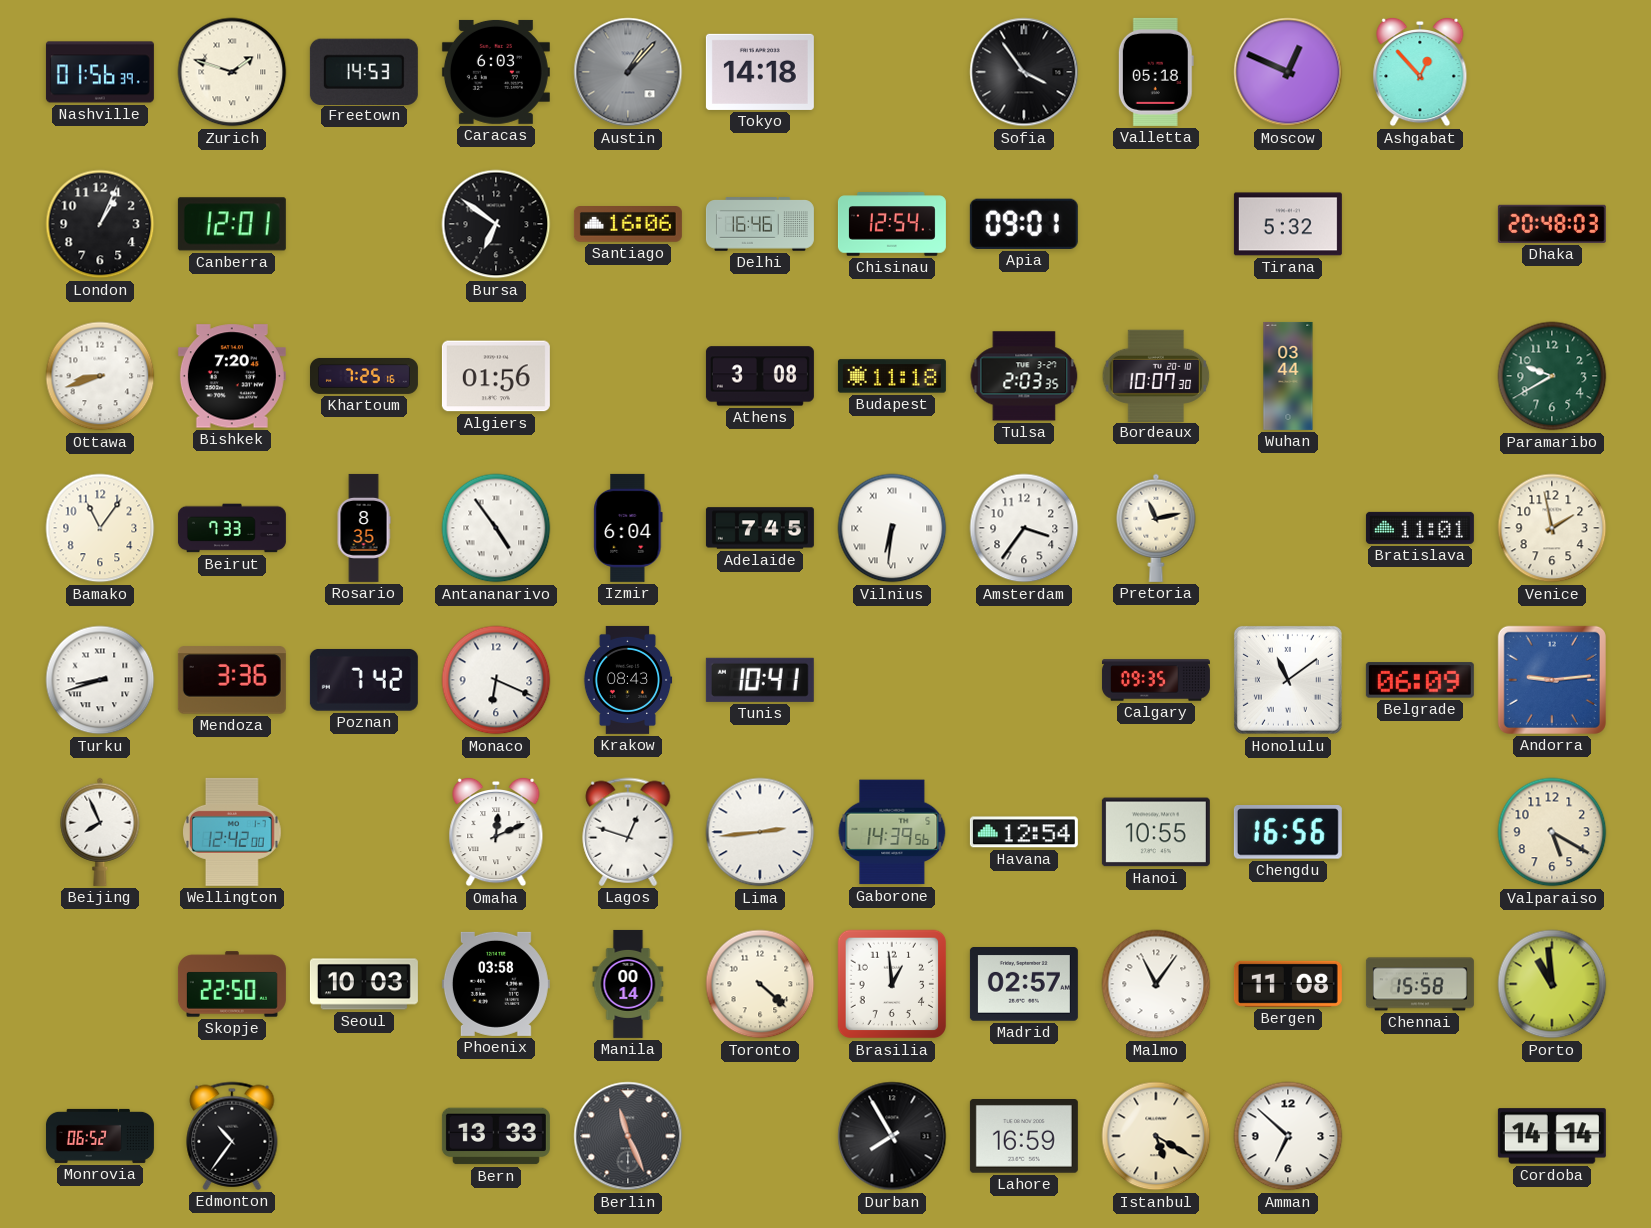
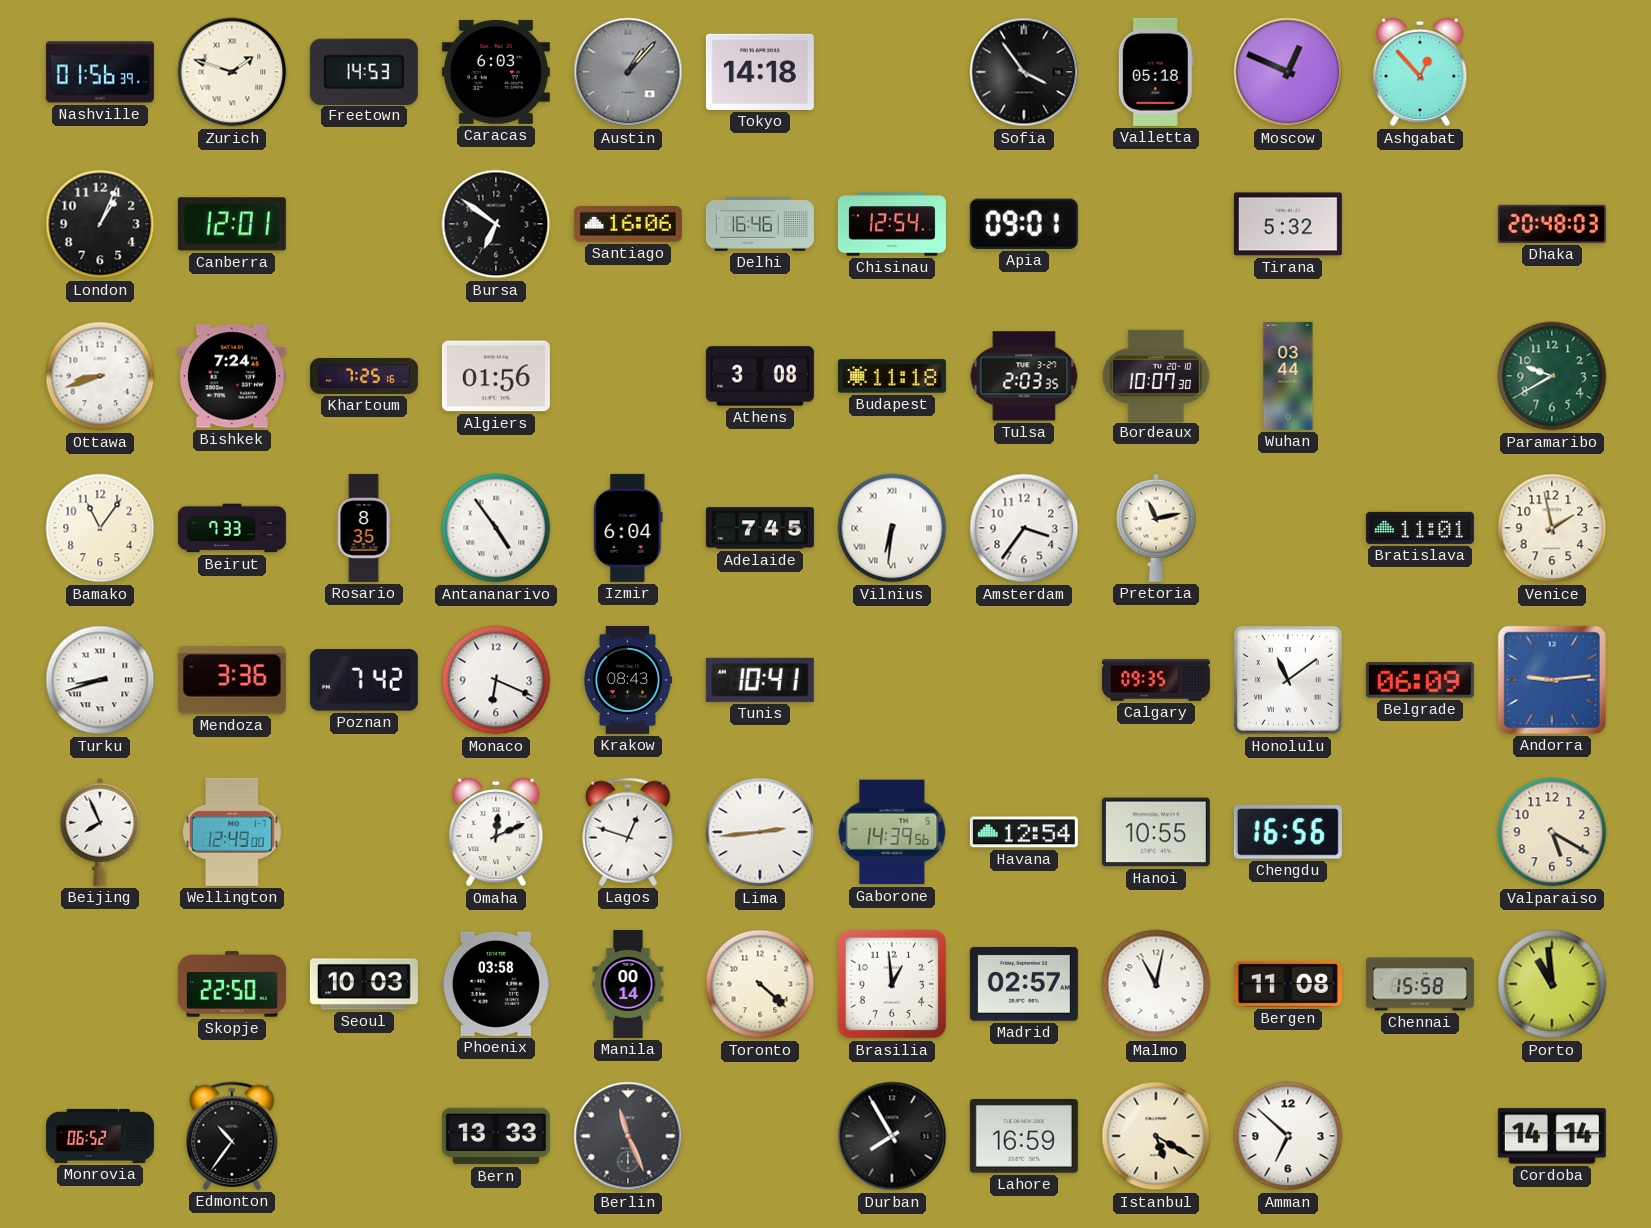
Bishkek: 7:20 -> 7:24 (232, 376)
Wellington: 12:42 -> 12:49 (233, 832)
Malmo: 11:06 -> 11:02 (1156, 984)
